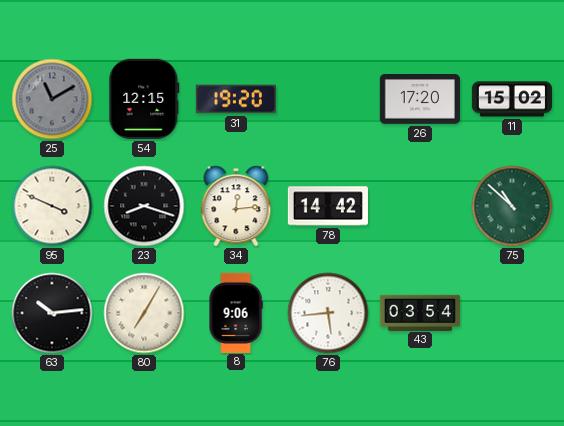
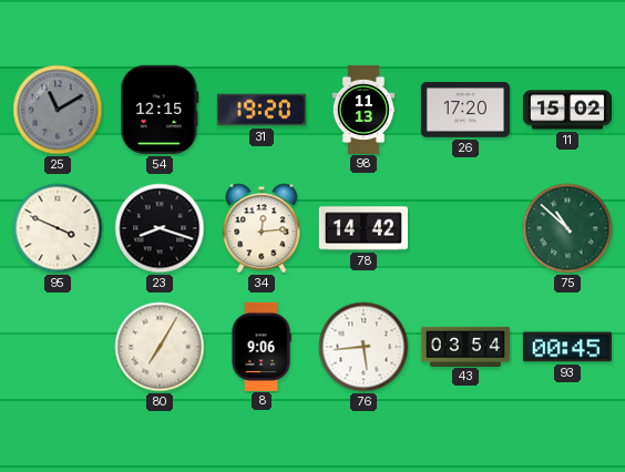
98: none -> 11:13 (363, 109)
63: 10:14 -> none (52, 313)
93: none -> 00:45 (567, 347)
